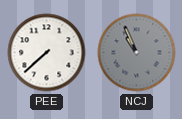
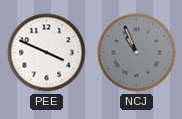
PEE: 7:38 -> 3:49 (47, 53)
